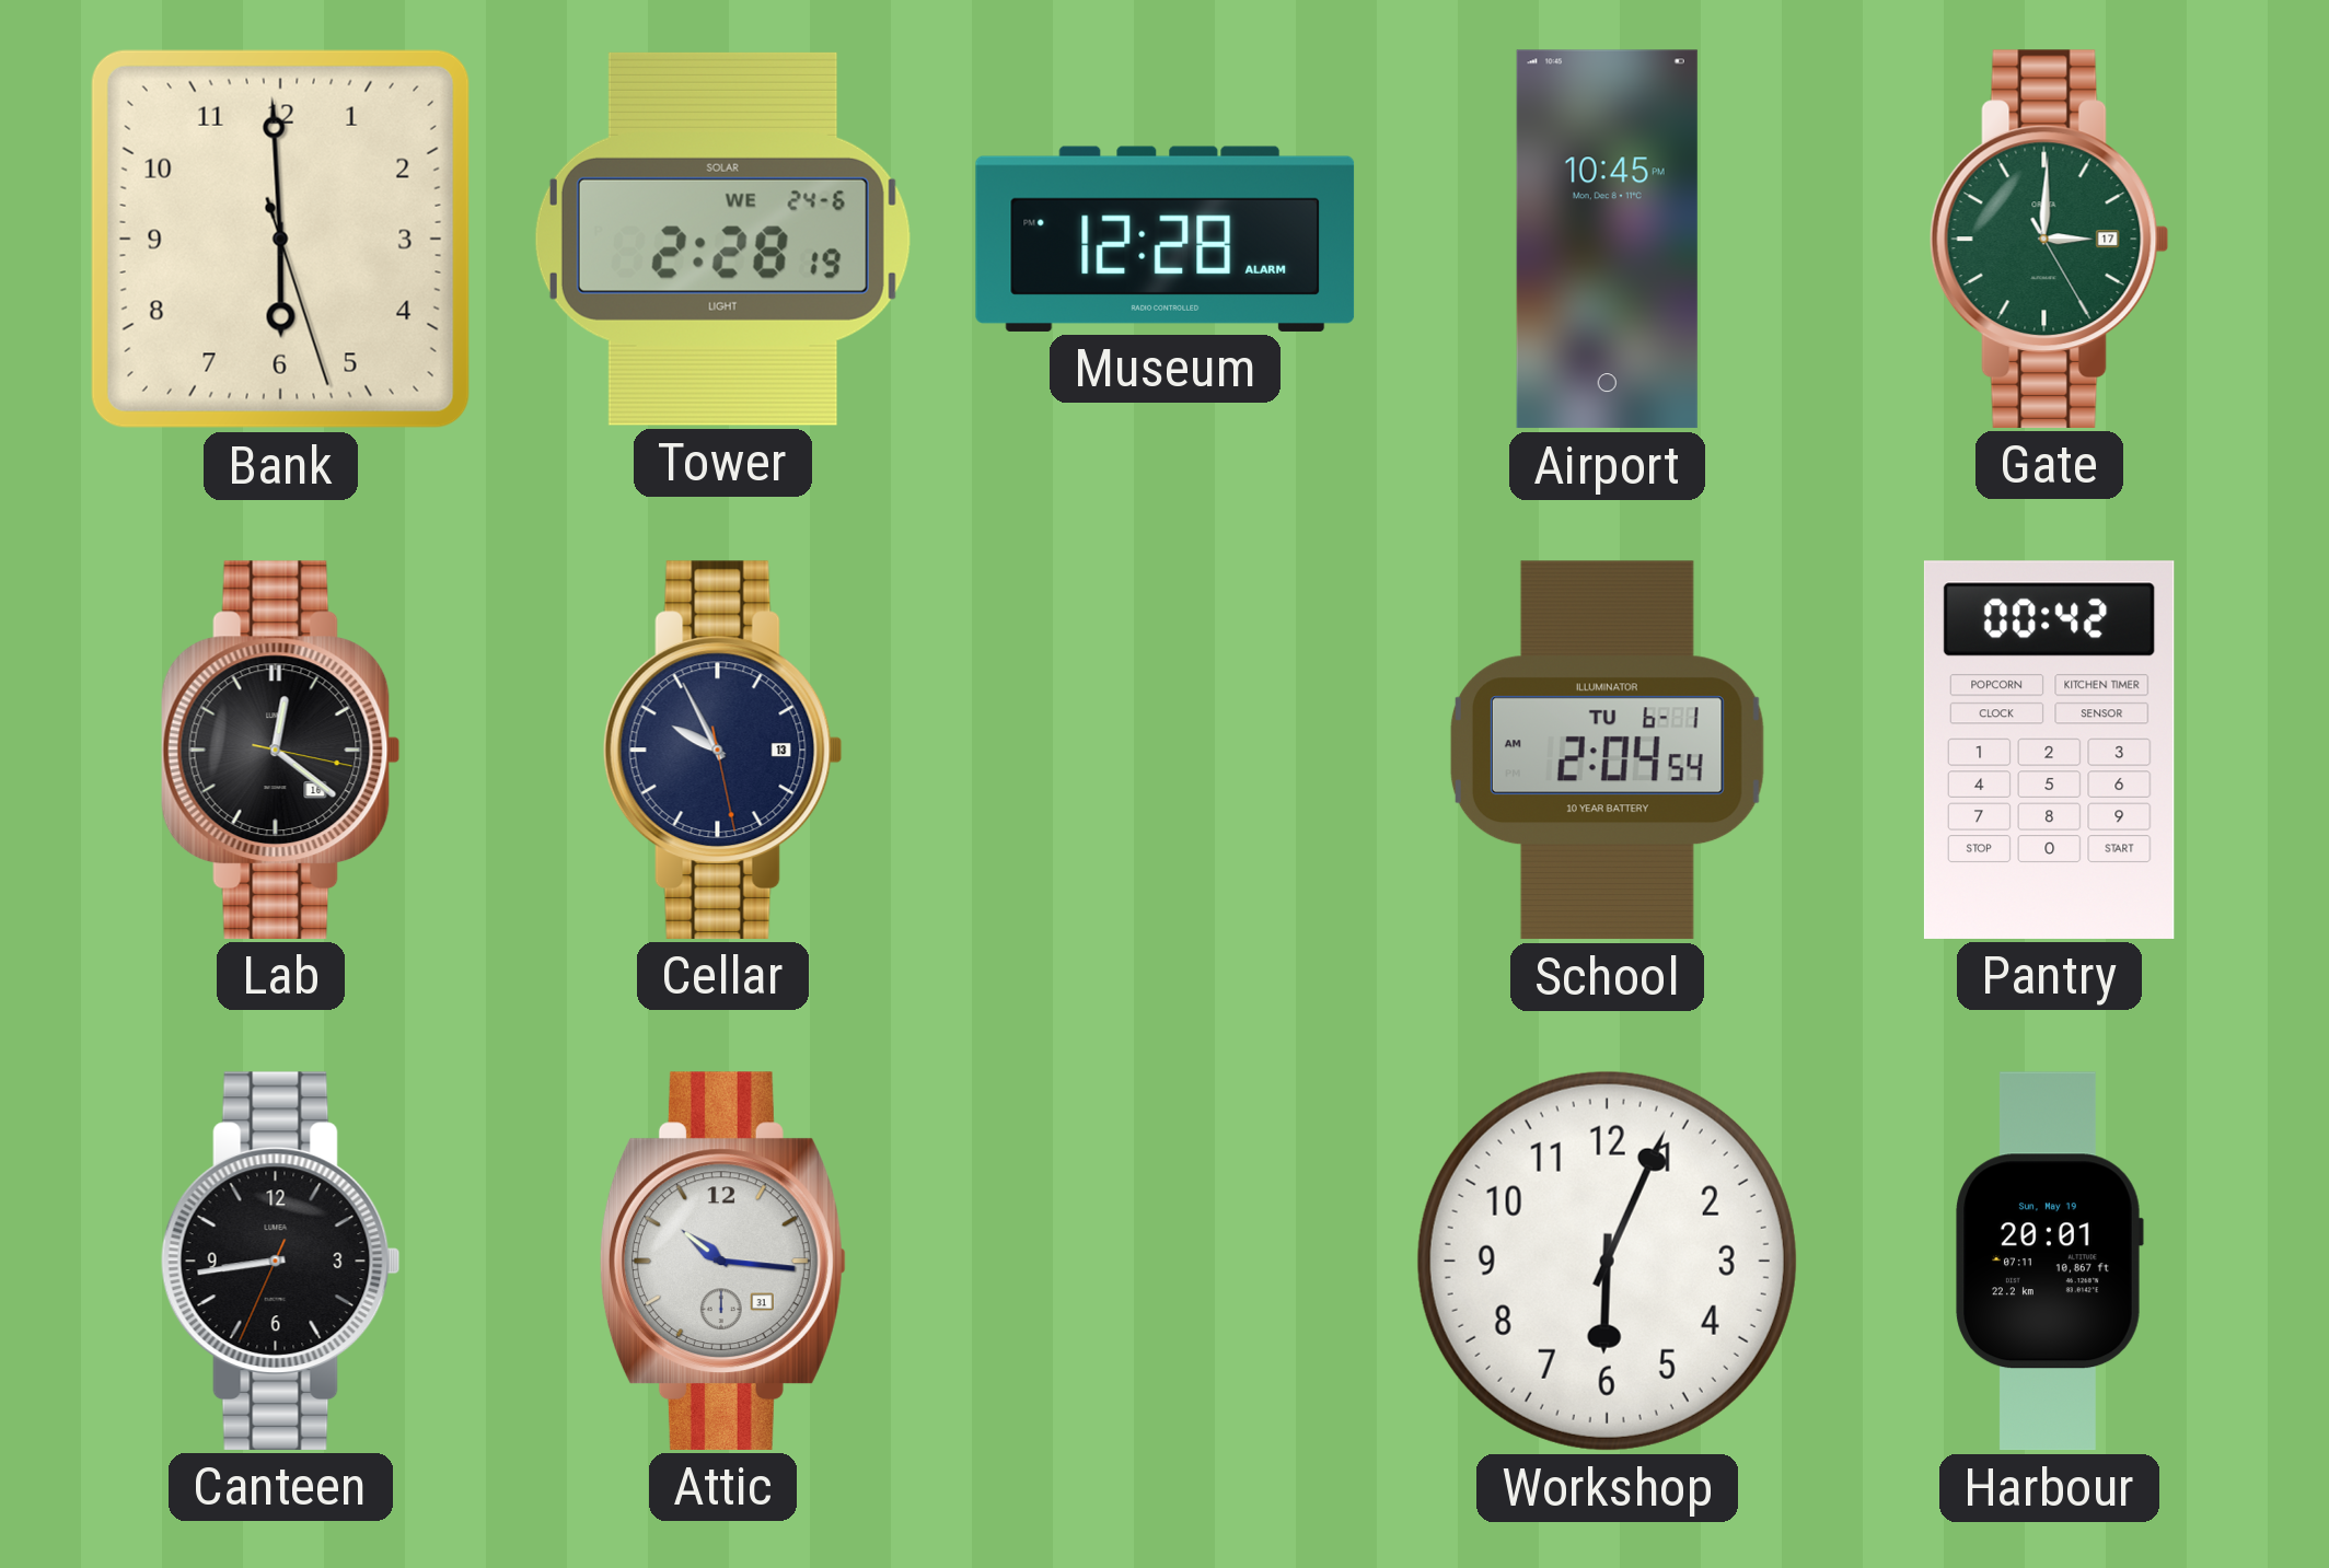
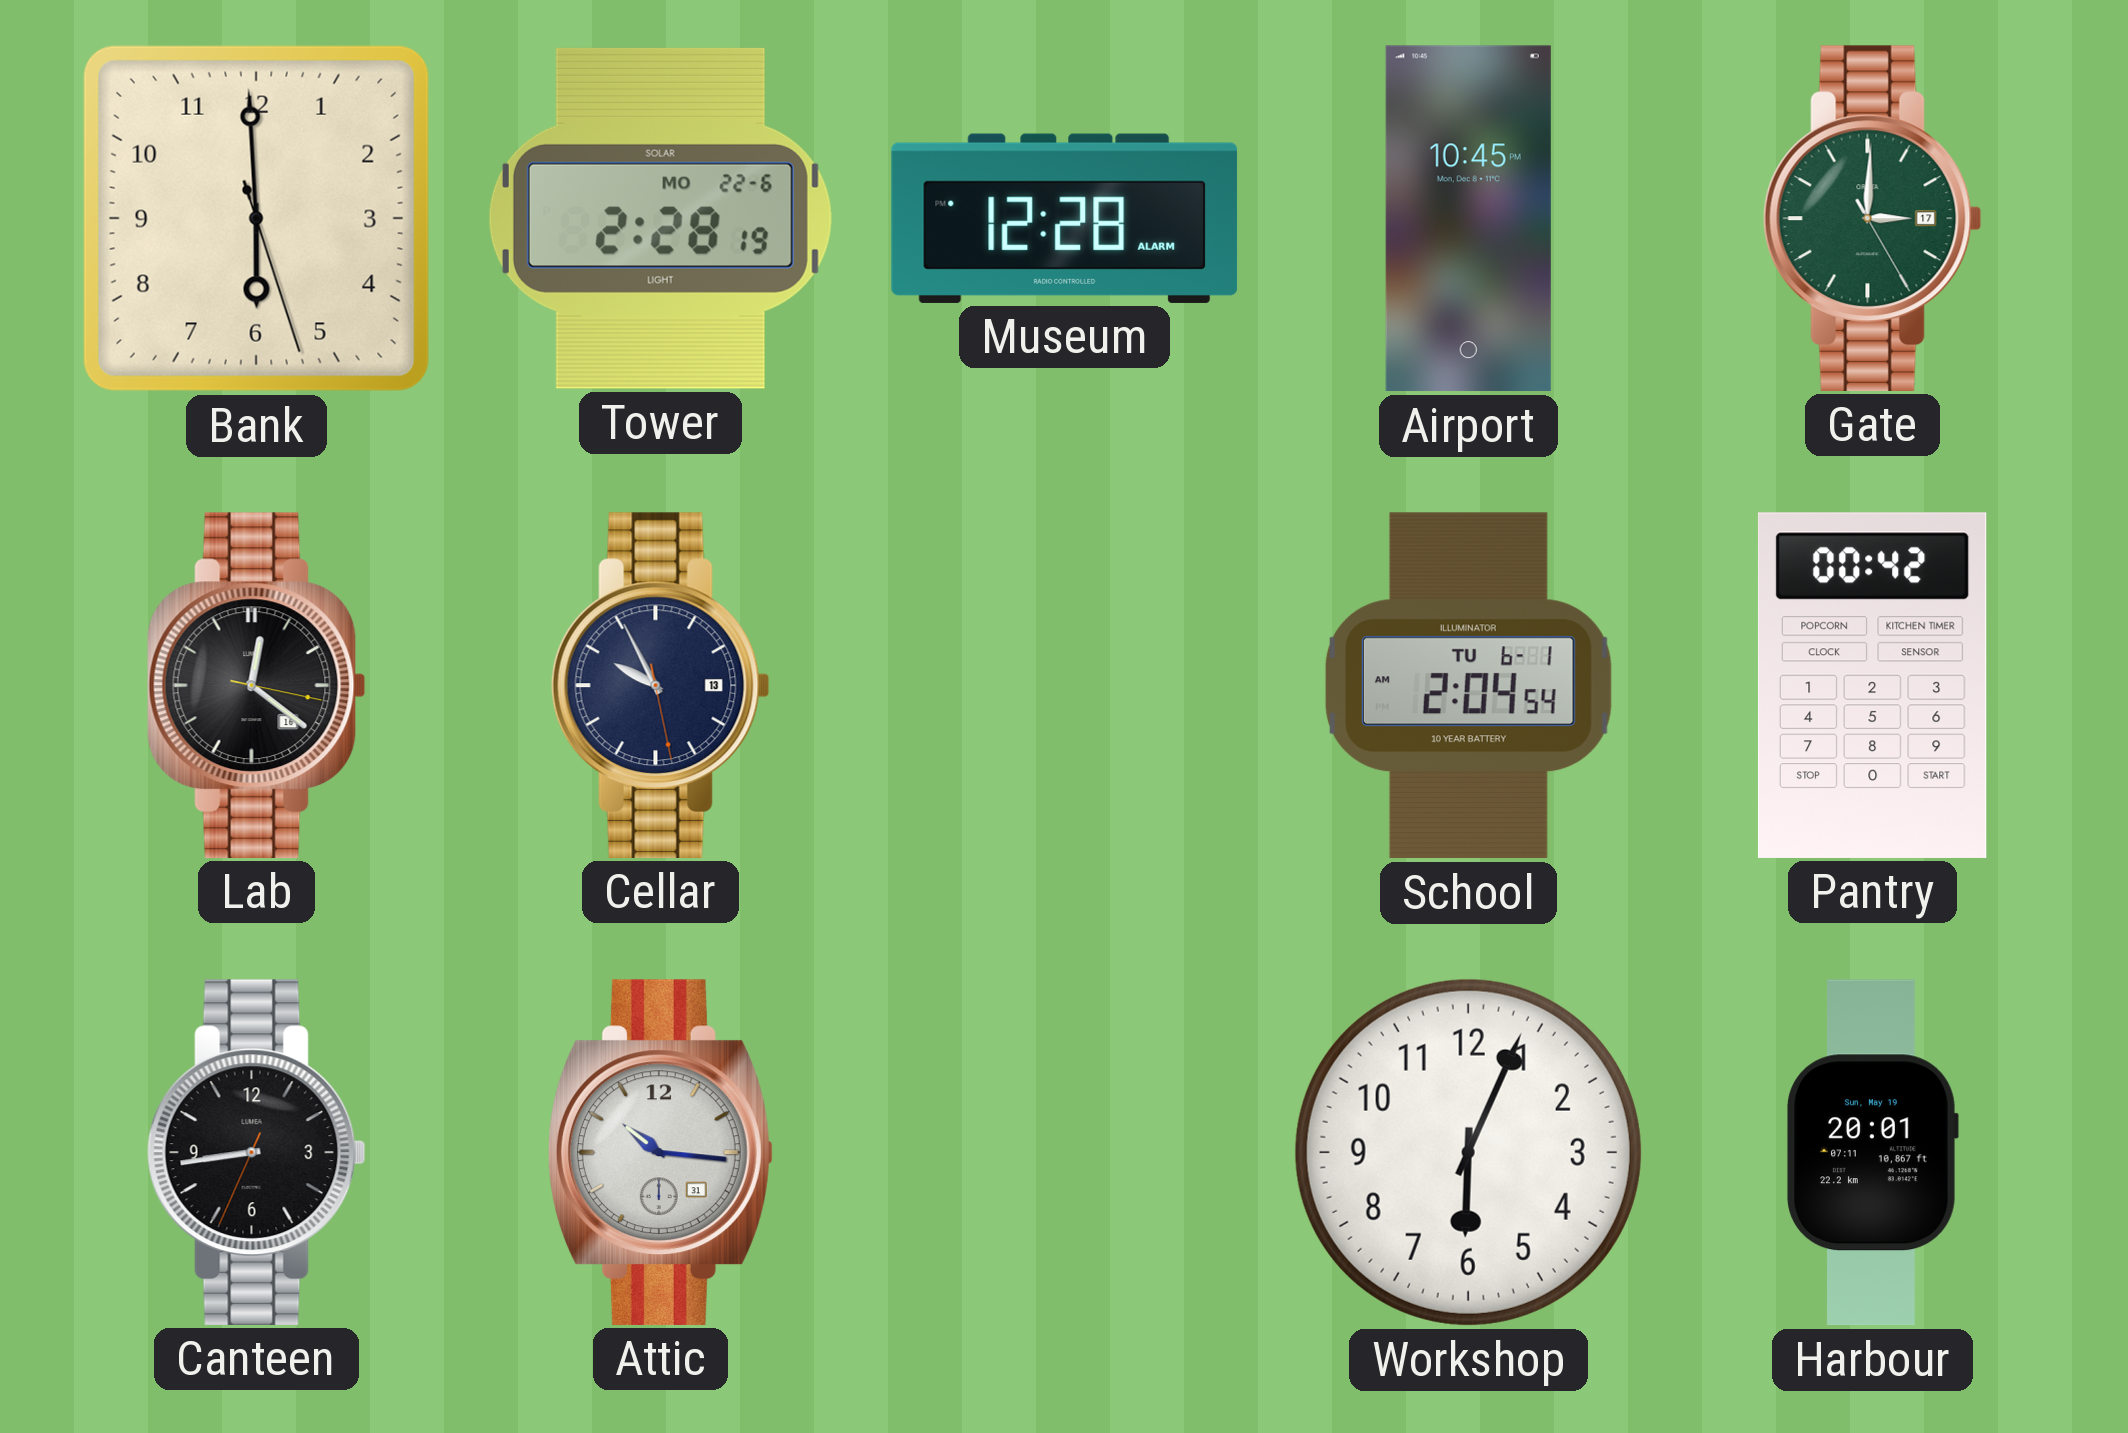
Tower date: WE 24-6 -> MO 22-6 (660, 218)
